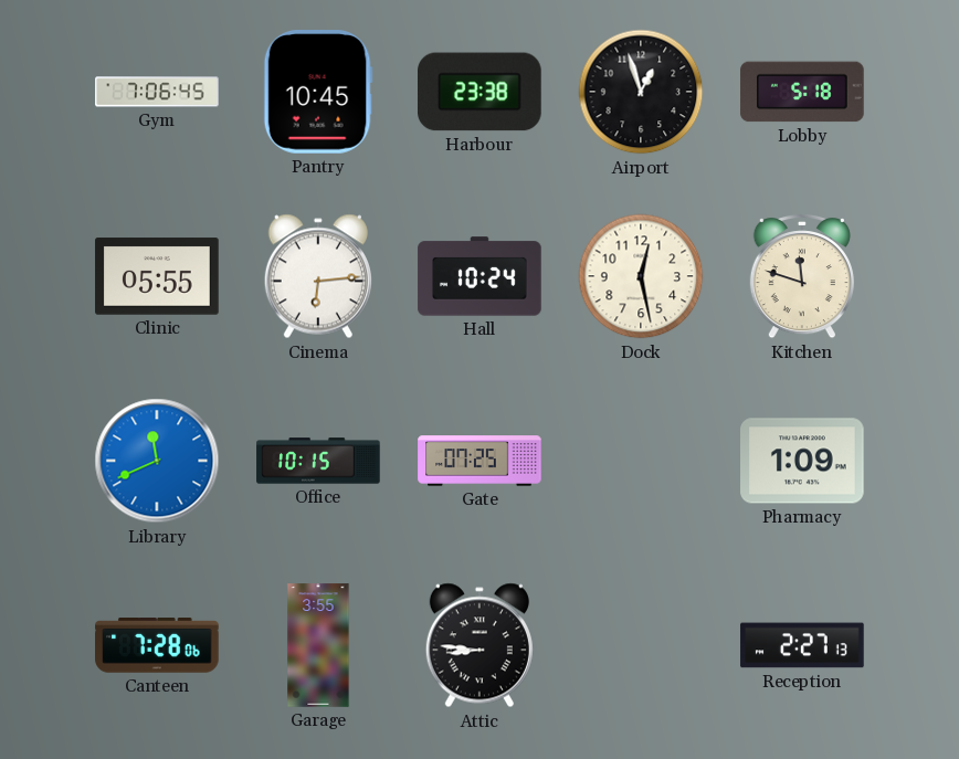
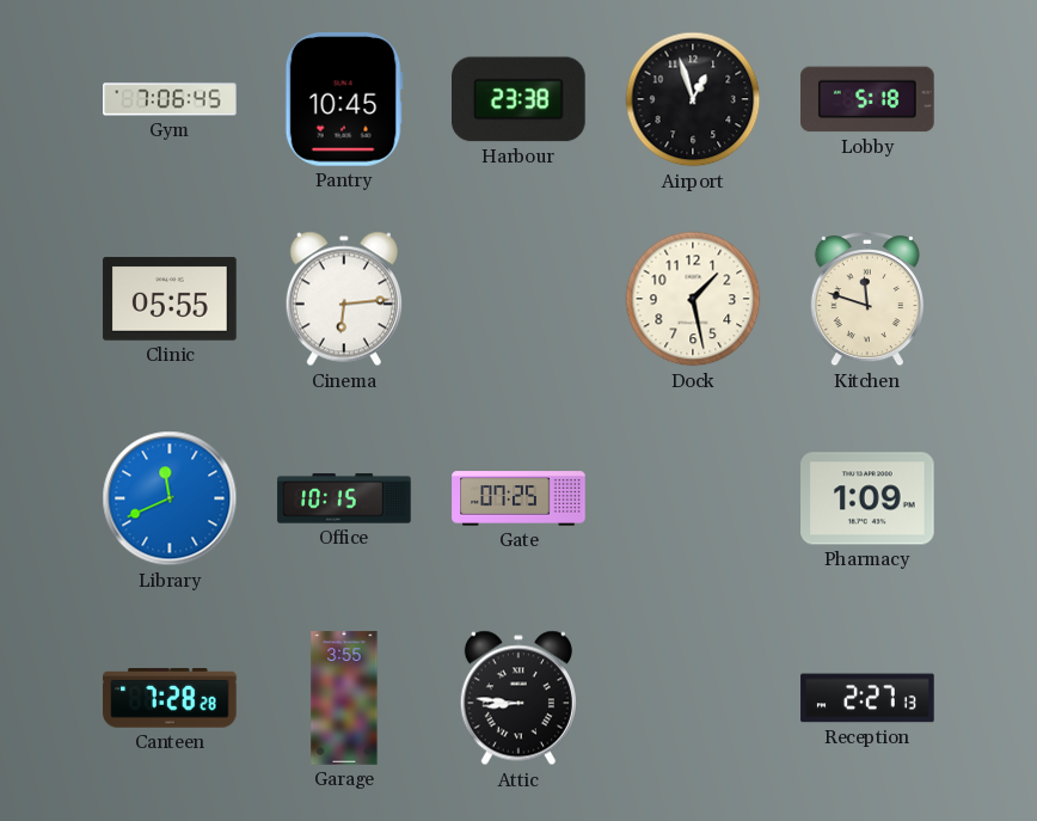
Hall: 10:24 -> none (479, 276)
Dock: 12:28 -> 1:28 (693, 299)
Canteen: 7:28:06 -> 7:28:28 (170, 698)
